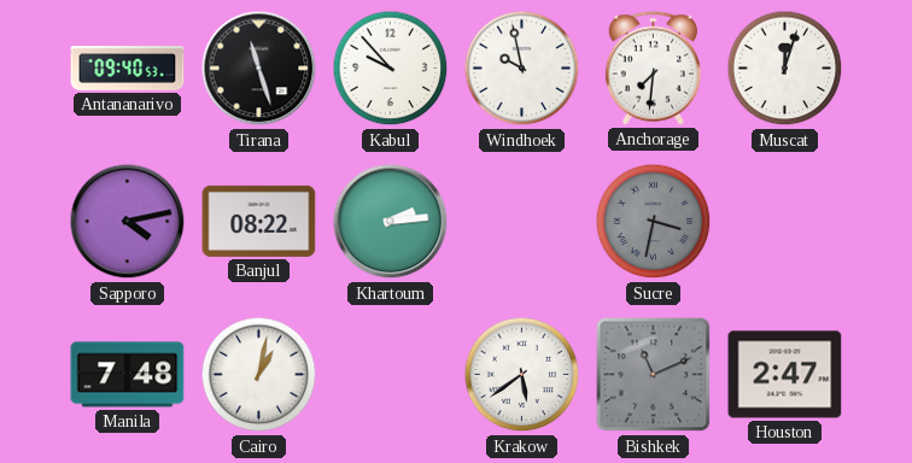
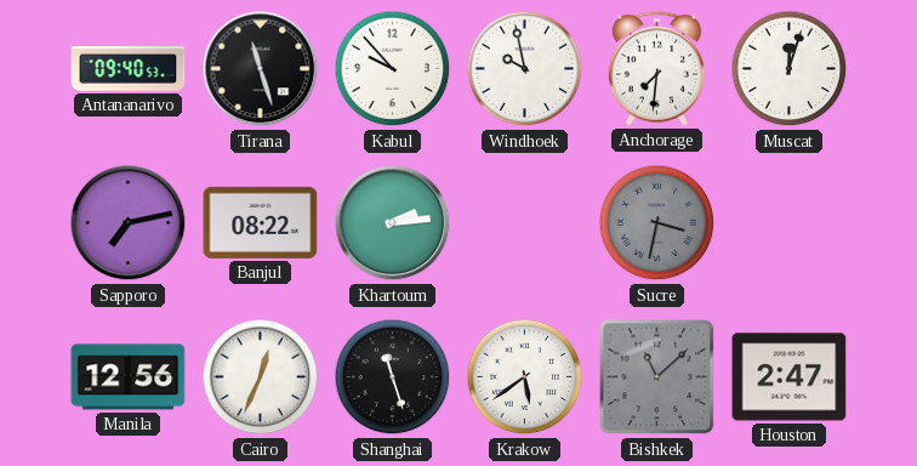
Sapporo: 4:13 -> 7:13 (129, 223)
Manila: 7:48 -> 12:56 (129, 377)
Cairo: 1:02 -> 12:34 (261, 377)
Shanghai: none -> 11:27 (393, 377)
Bishkek: 11:11 -> 11:08 (657, 377)
